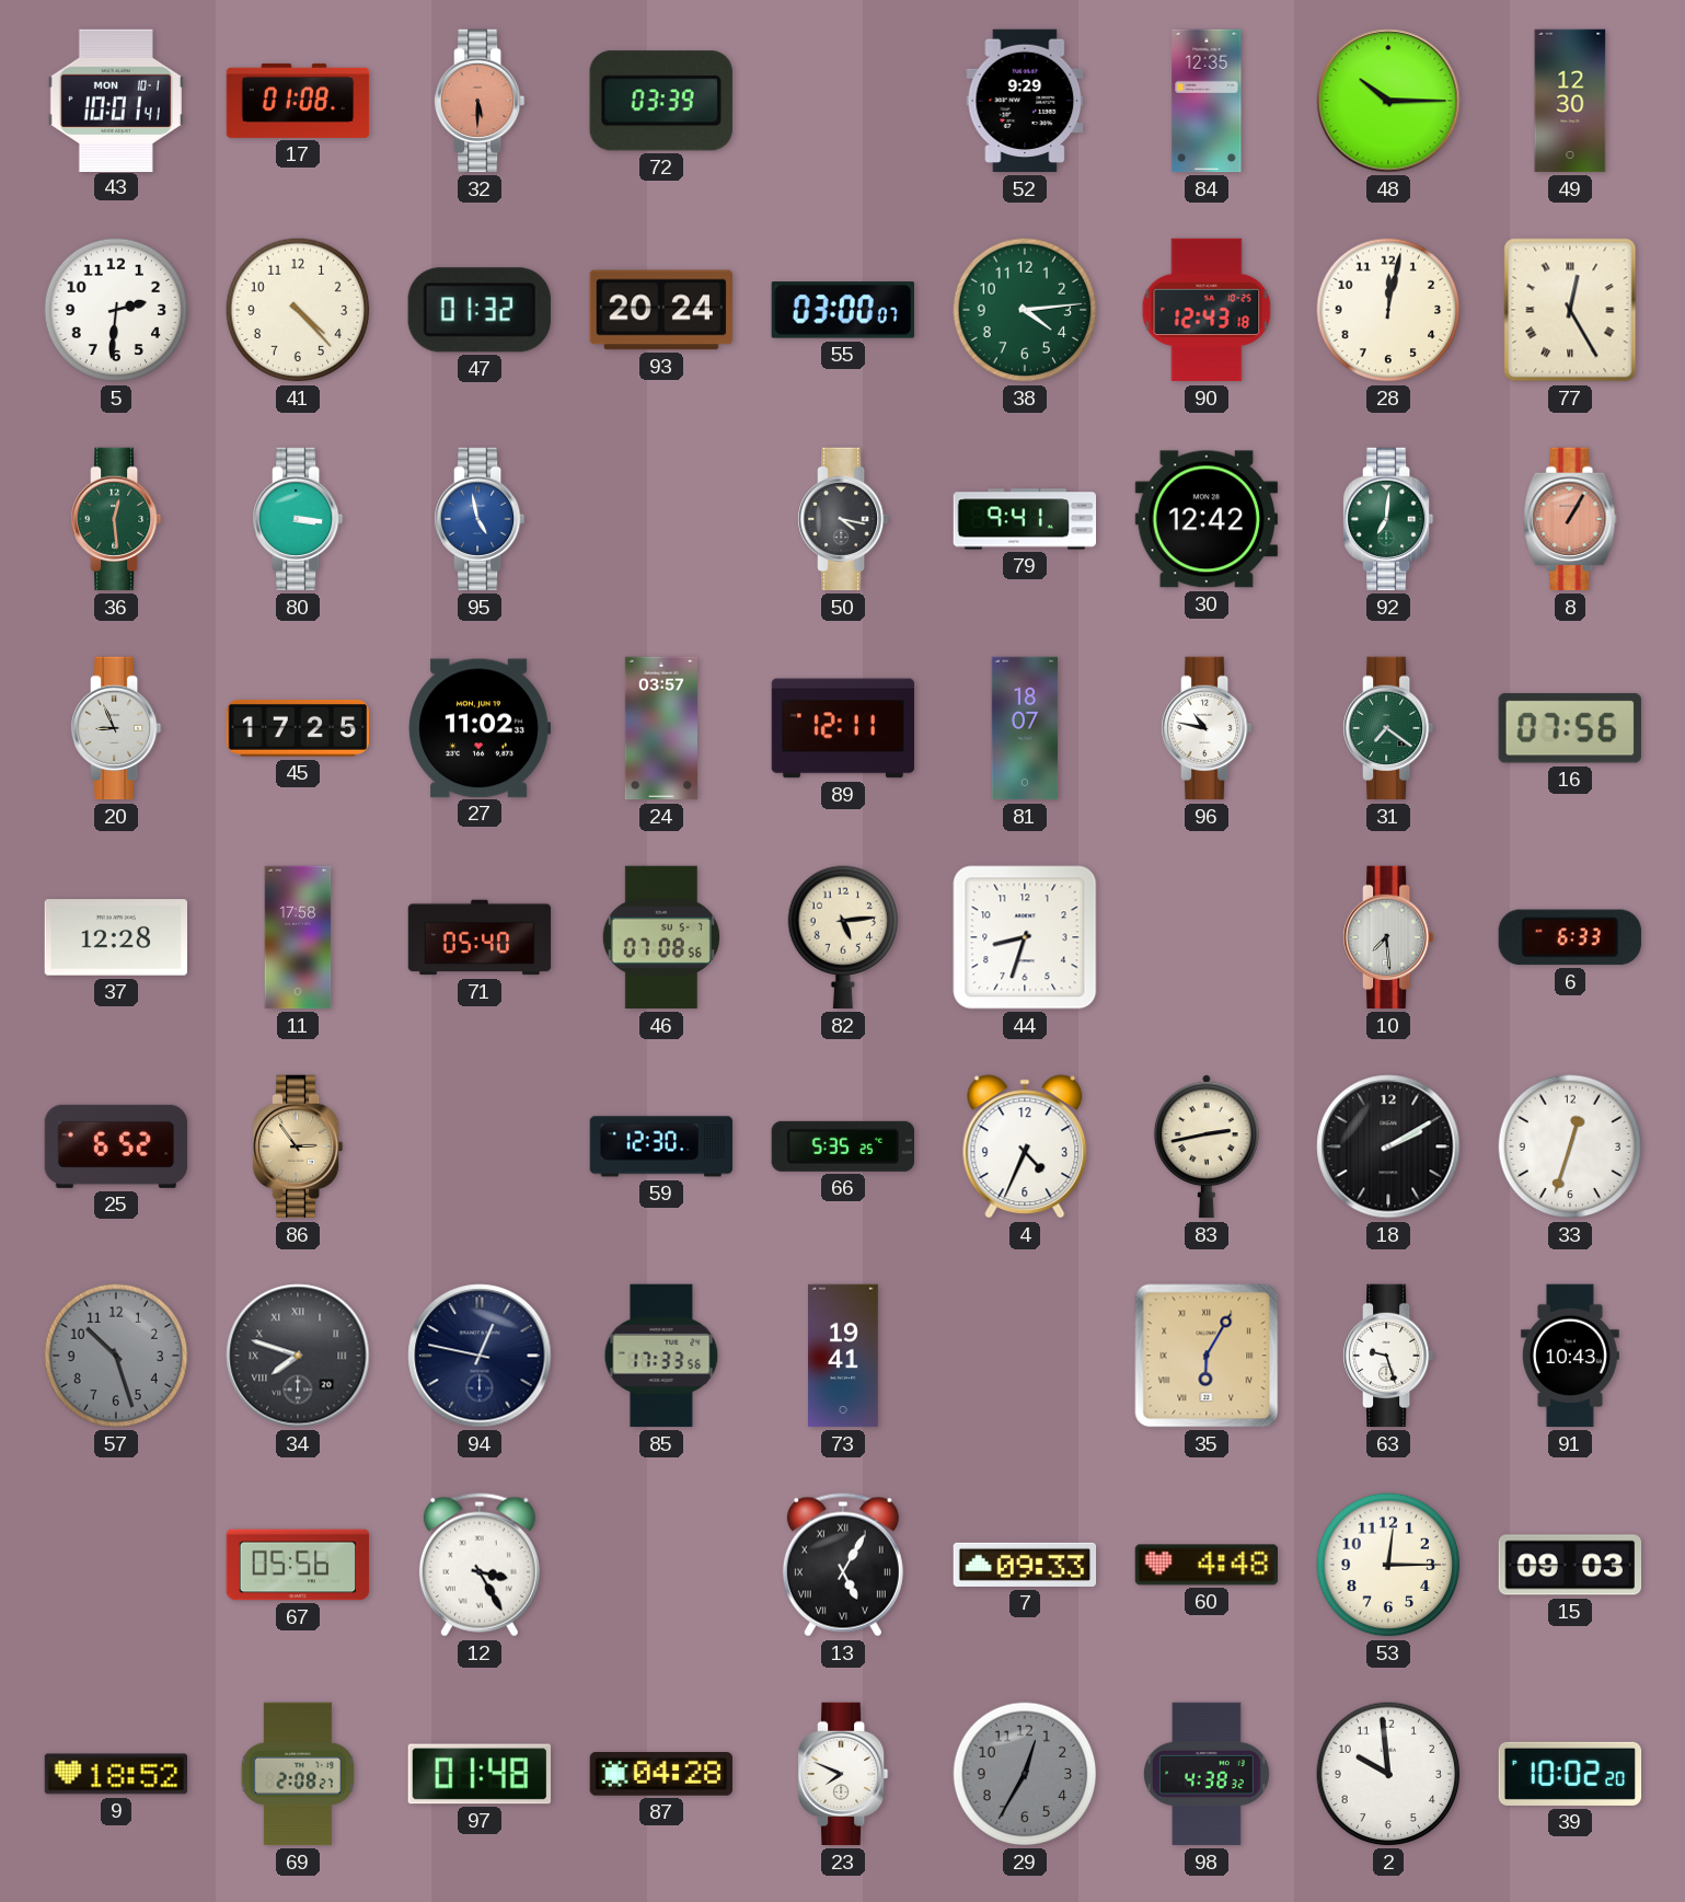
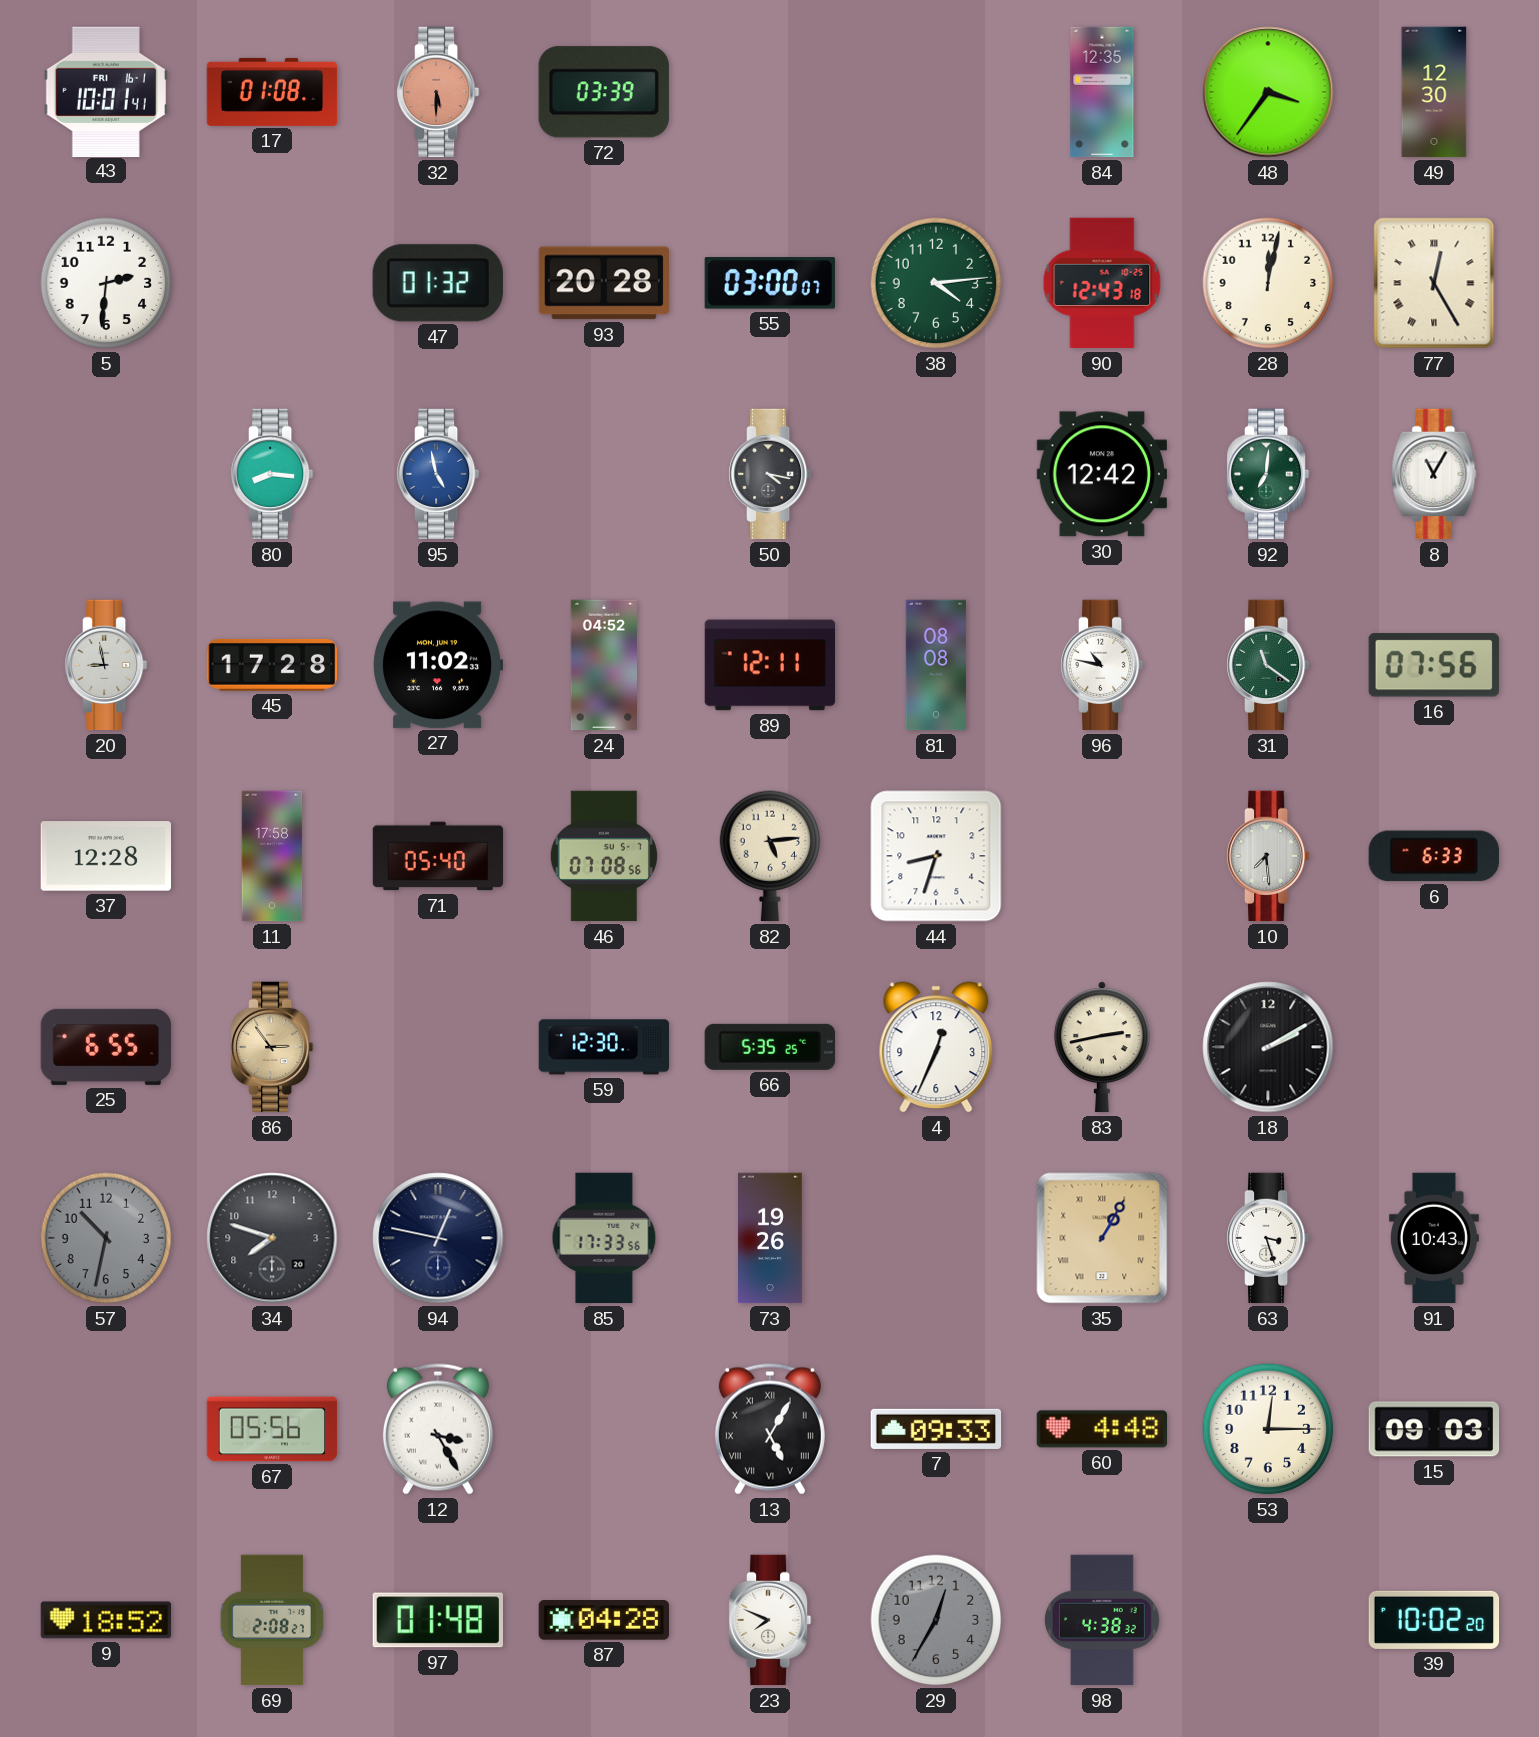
43 date: MON 10-1 -> FRI 16-1 (106, 91)
52: 9:29 -> none (1025, 101)
48: 10:15 -> 3:36 (1268, 92)
41: 4:23 -> none (298, 310)
93: 20:24 -> 20:28 (604, 283)
36: 12:29 -> none (117, 519)
80: 3:16 -> 8:16 (273, 474)
79: 9:41 -> none (1025, 519)
8: 1:05 -> 11:05 (1434, 474)
8 dial: salmon -> white (1434, 474)
20: 8:56 -> 8:58 (107, 665)
45: 17:25 -> 17:28 (272, 666)
24: 03:57 -> 04:52 (604, 665)
81: 18:07 -> 08:08 (936, 665)
31: 7:21 -> 11:21 (1269, 665)
25: 6:52 -> 6:55 (105, 1047)
4: 4:34 -> 12:34 (936, 1047)
33: 12:33 -> none (1570, 1146)
57: 10:27 -> 10:32 (106, 1238)
34 numerals: Roman -> Arabic (272, 1238)
73: 19:41 -> 19:26 (771, 1238)
35: 6:05 -> 1:05 (1102, 1238)
63: 9:27 -> 3:27 (1269, 1238)
2: 9:59 -> none (1388, 1774)
